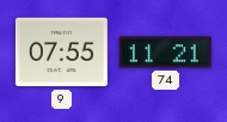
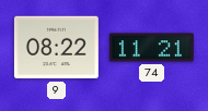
9: 07:55 -> 08:22 (56, 48)
